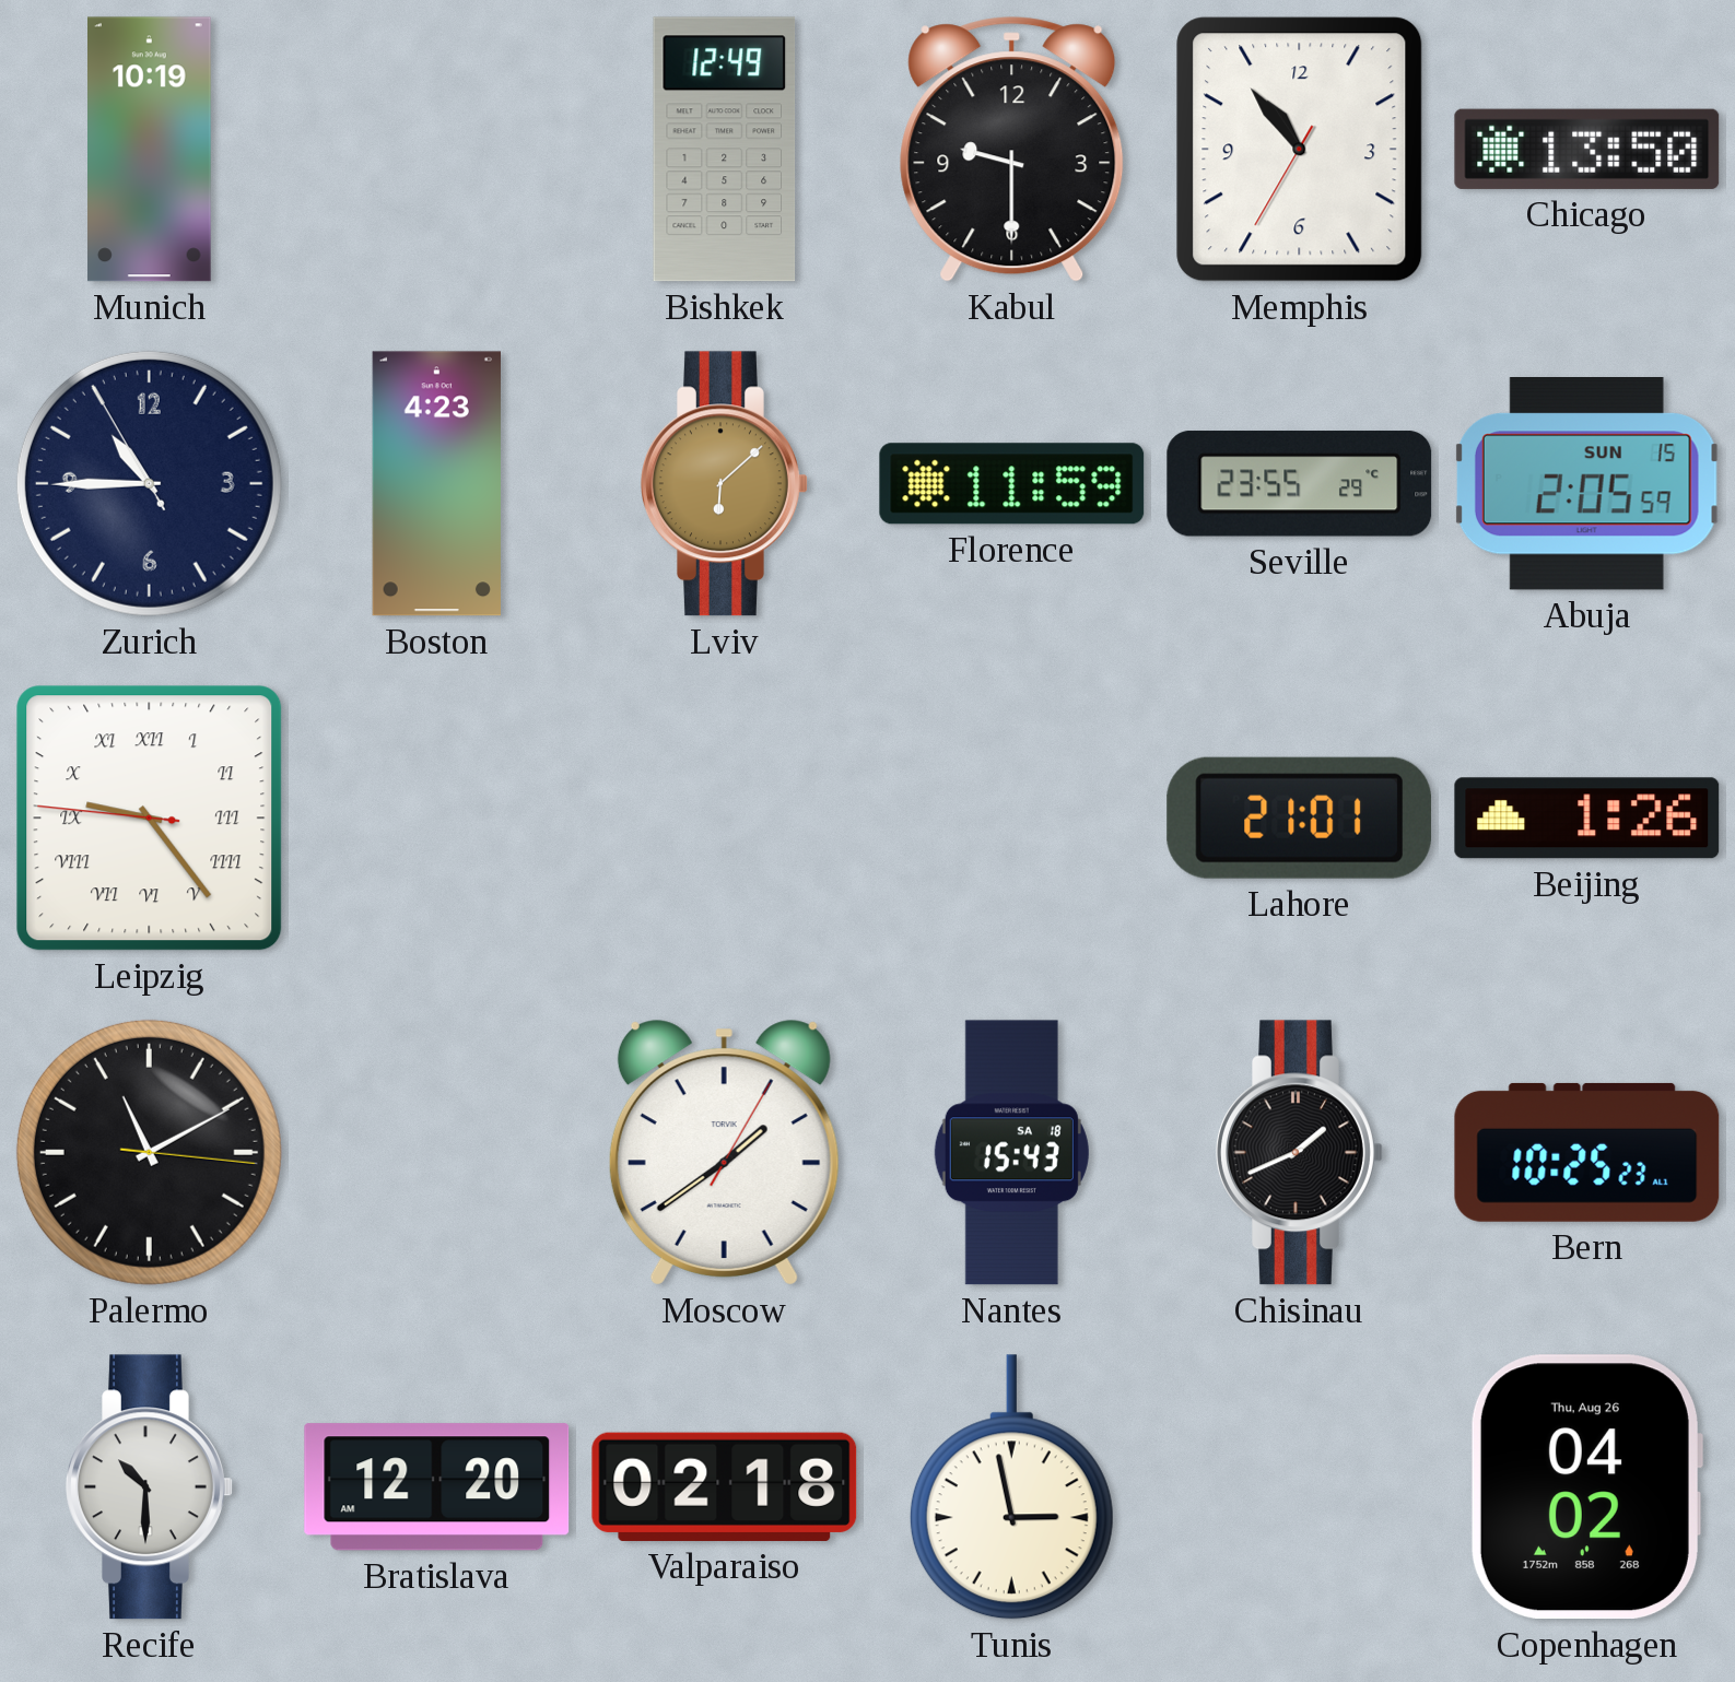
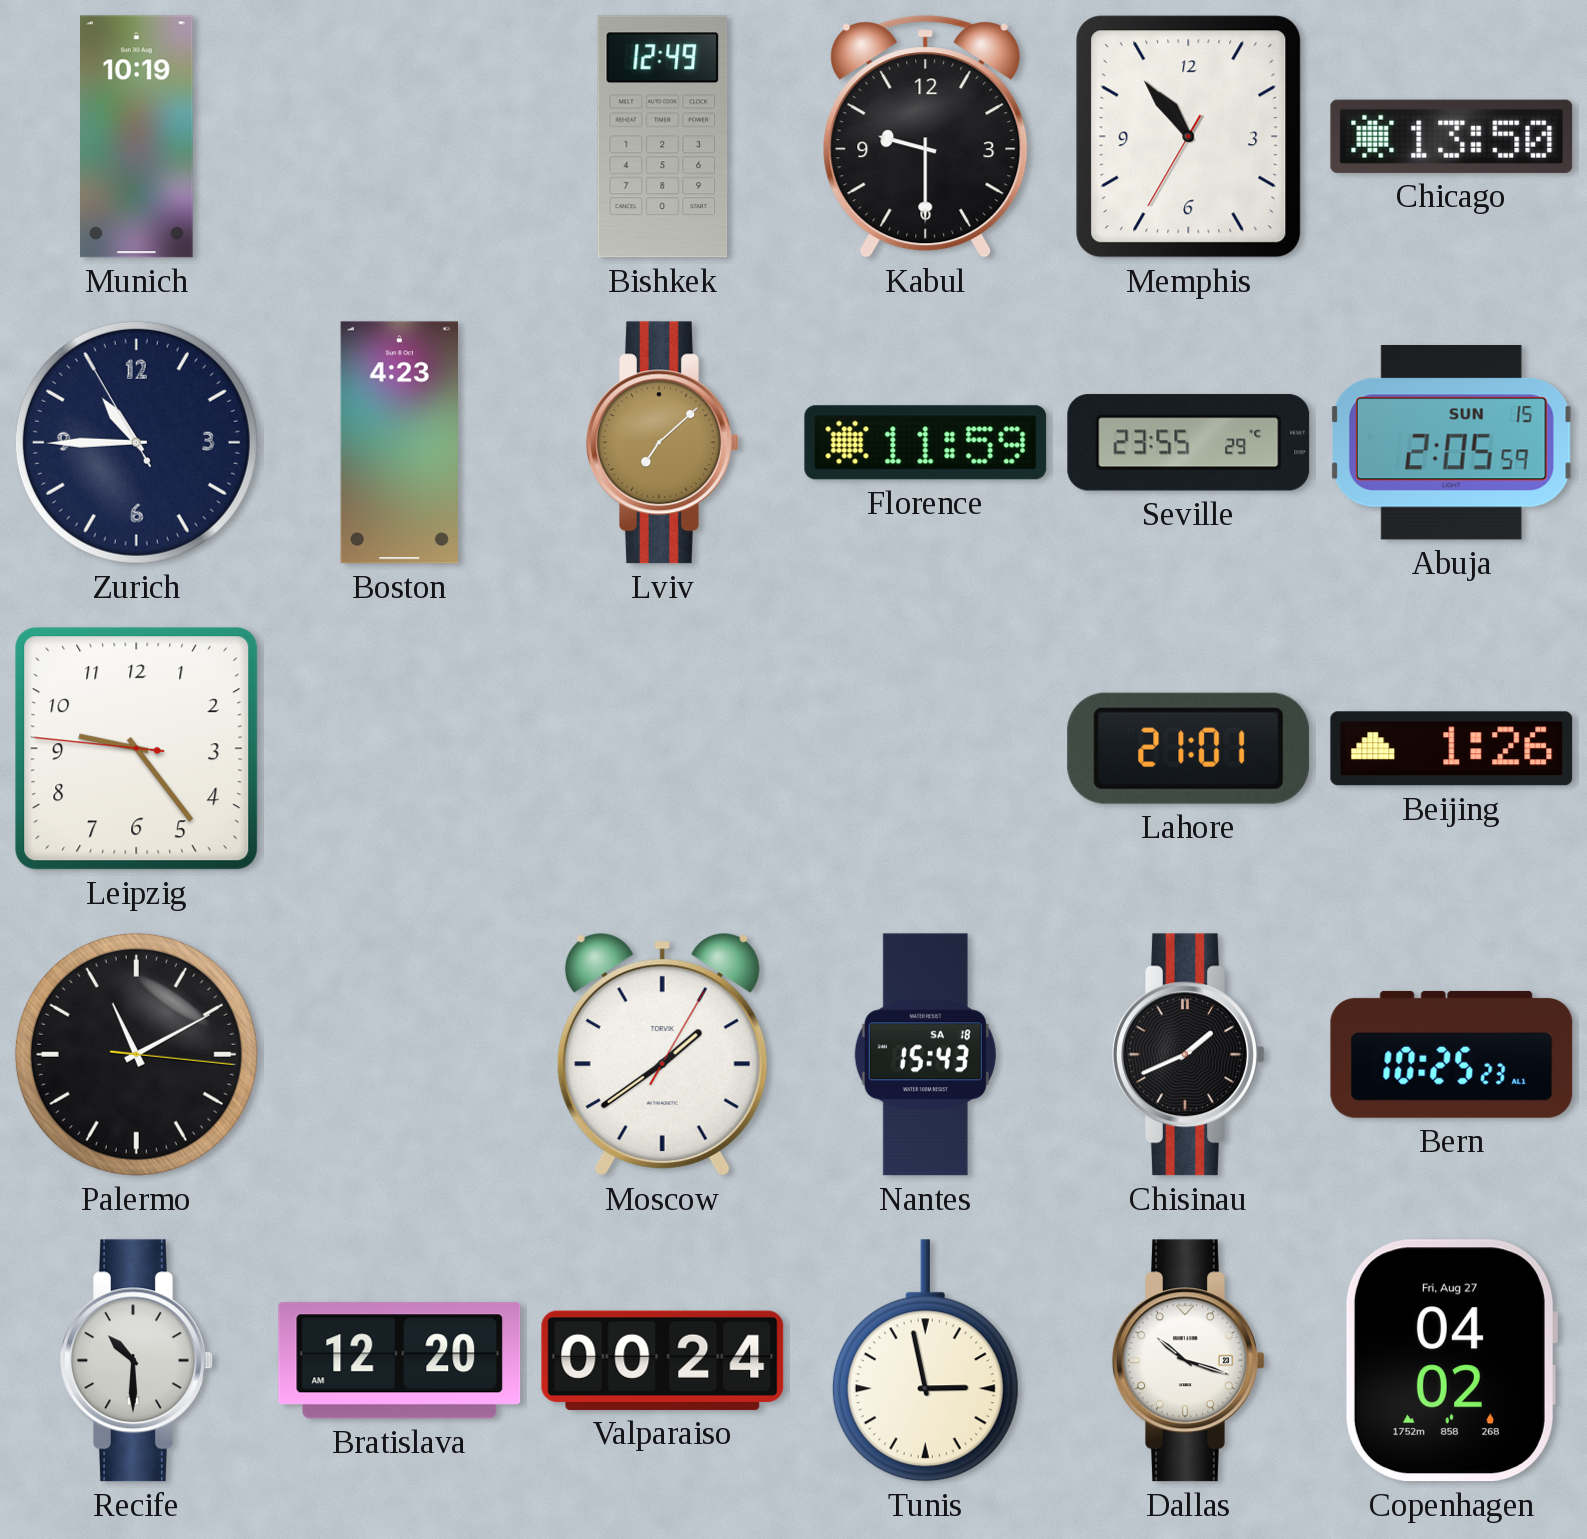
Lviv: 6:08 -> 7:08 (663, 443)
Leipzig numerals: Roman -> Arabic (137, 749)
Valparaiso: 02:18 -> 00:24 (663, 1360)
Dallas: none -> 10:18 (1189, 1361)
Copenhagen date: Thu, Aug 26 -> Fri, Aug 27 (1451, 1361)
